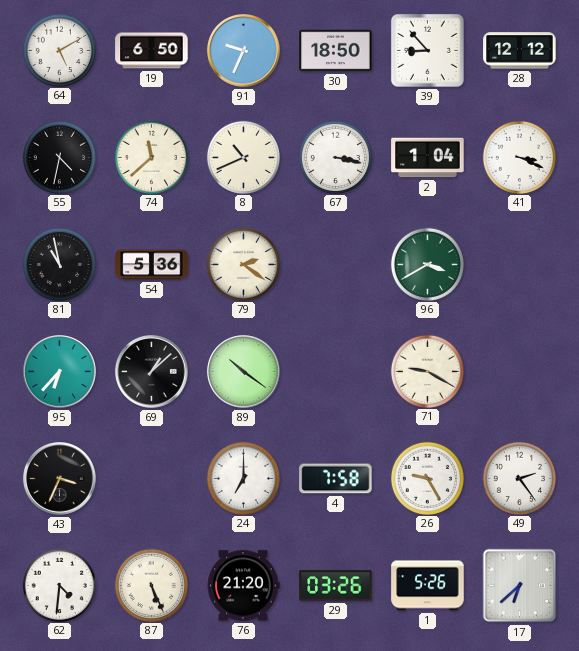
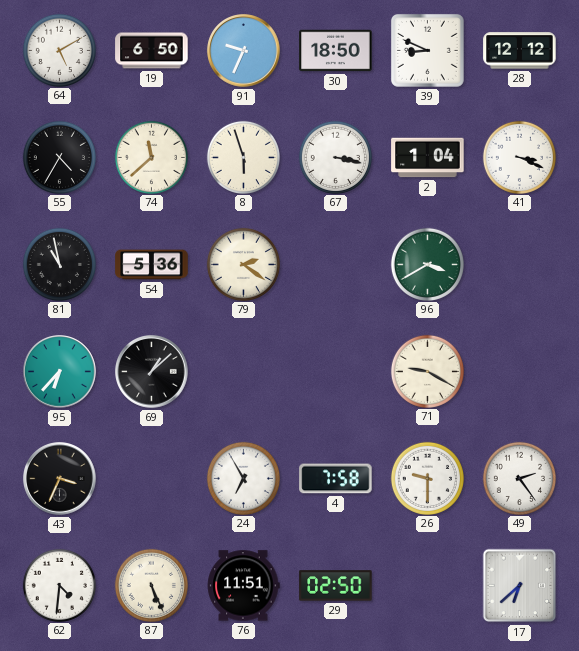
39: 8:53 -> 8:49 (427, 50)
55: 4:32 -> 4:35 (59, 157)
8: 10:41 -> 5:57 (243, 157)
89: 10:21 -> none (244, 372)
24: 7:00 -> 6:55 (243, 478)
26: 9:25 -> 9:30 (427, 478)
76: 21:20 -> 11:51 (243, 586)
29: 03:26 -> 02:50 (336, 586)
1: 5:26 -> none (428, 586)
